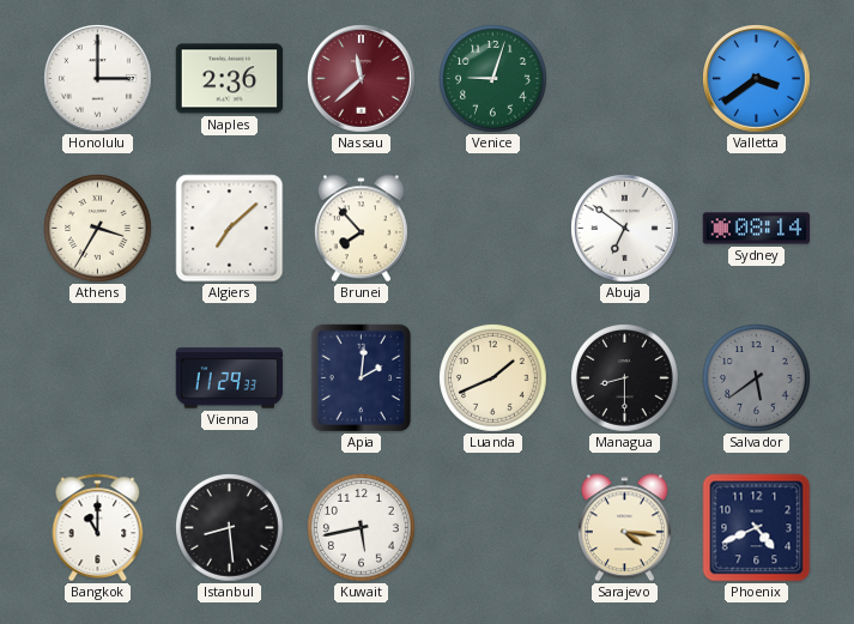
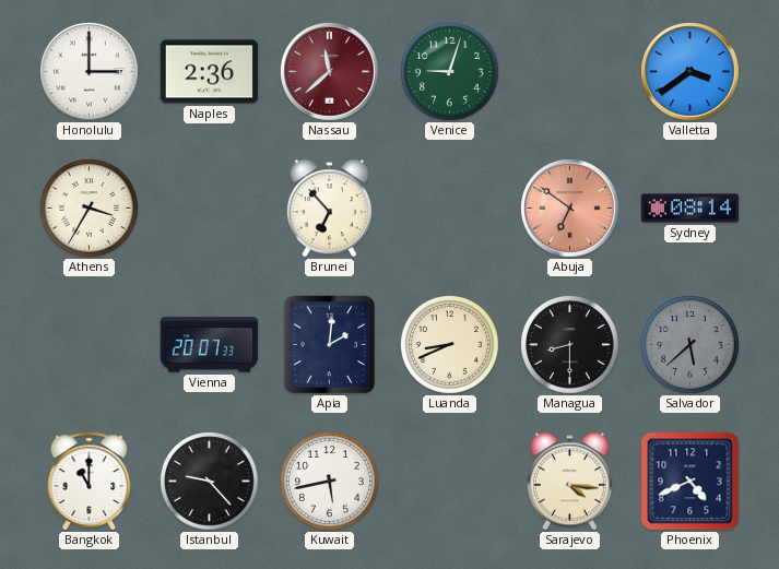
Algiers: 7:08 -> none (230, 229)
Brunei: 7:53 -> 6:53 (329, 209)
Abuja dial: white -> salmon (570, 209)
Vienna: 11:29 -> 20:07 (210, 345)
Luanda: 1:41 -> 8:41 (450, 345)
Salvador: 5:39 -> 5:38 (691, 345)
Istanbul: 8:29 -> 9:23 (210, 482)
